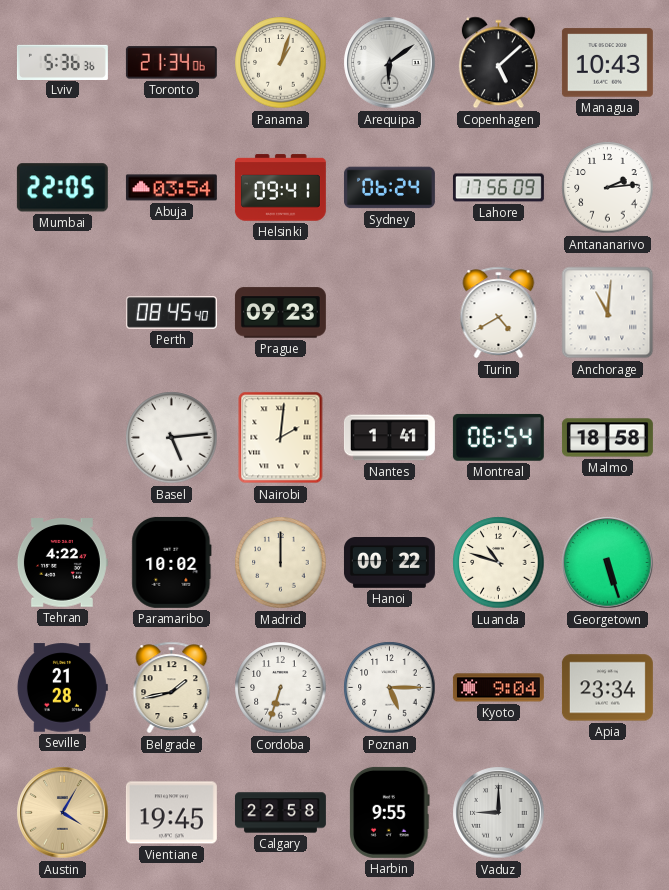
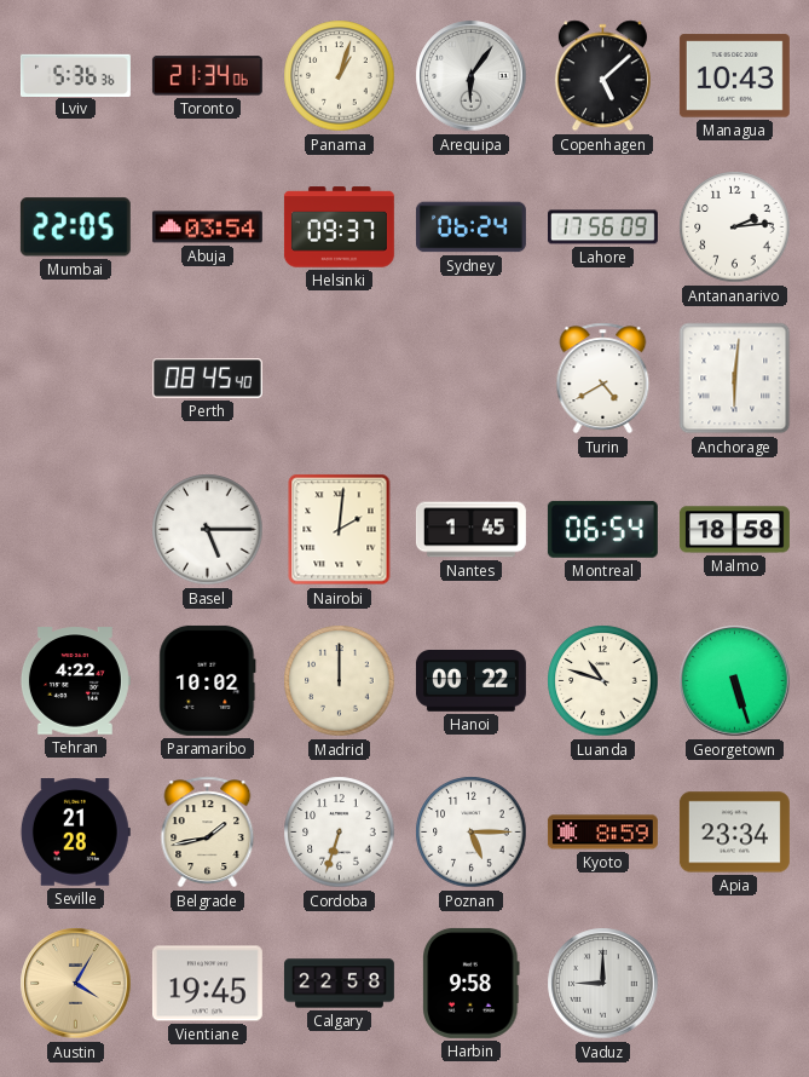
Arequipa: 6:09 -> 6:06 (472, 76)
Helsinki: 09:41 -> 09:37 (339, 228)
Prague: 09:23 -> none (280, 313)
Anchorage: 11:01 -> 6:01 (735, 379)
Basel: 5:14 -> 5:15 (208, 530)
Nantes: 1:41 -> 1:45 (470, 530)
Kyoto: 9:04 -> 8:59 (602, 833)
Harbin: 9:55 -> 9:58 (472, 983)
